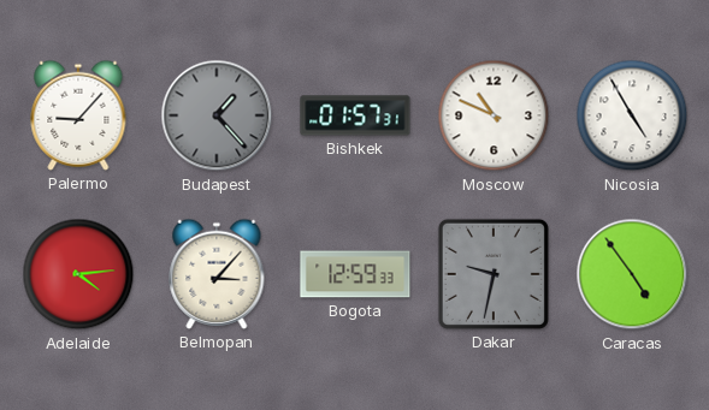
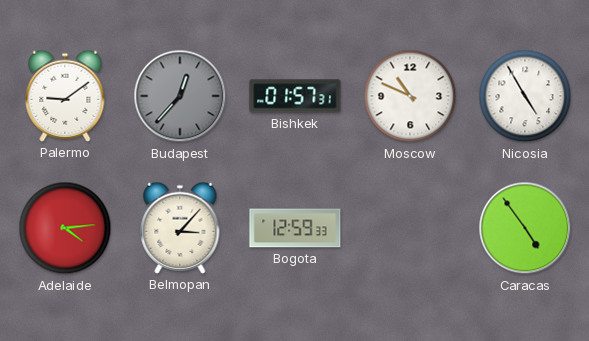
Palermo: 9:07 -> 9:09 (65, 96)
Budapest: 1:23 -> 12:37 (180, 96)
Dakar: 9:32 -> none (494, 274)
